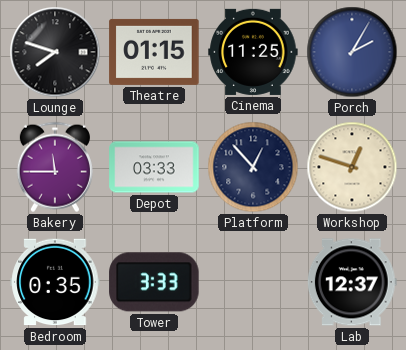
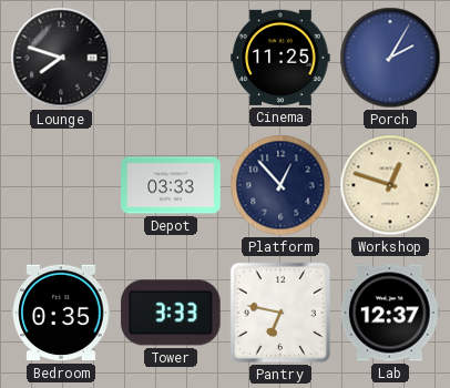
Theatre: 01:15 -> none (154, 52)
Bakery: 11:45 -> none (55, 167)
Pantry: none -> 6:47 (280, 313)
